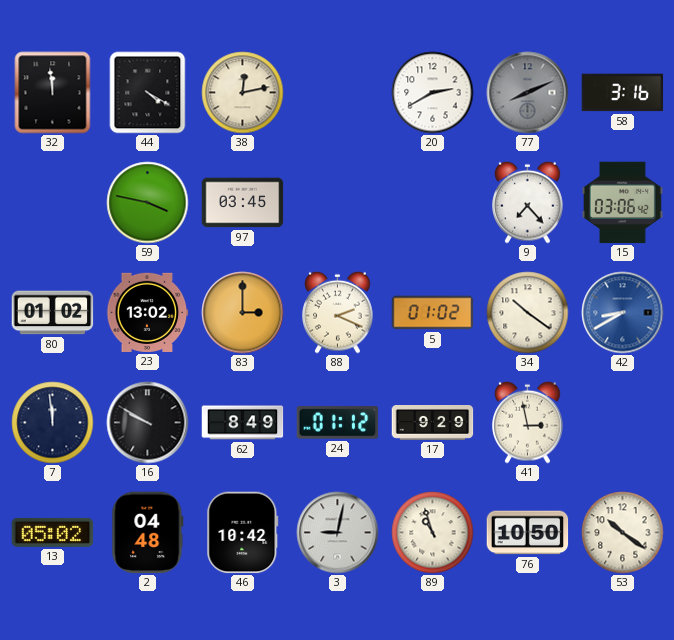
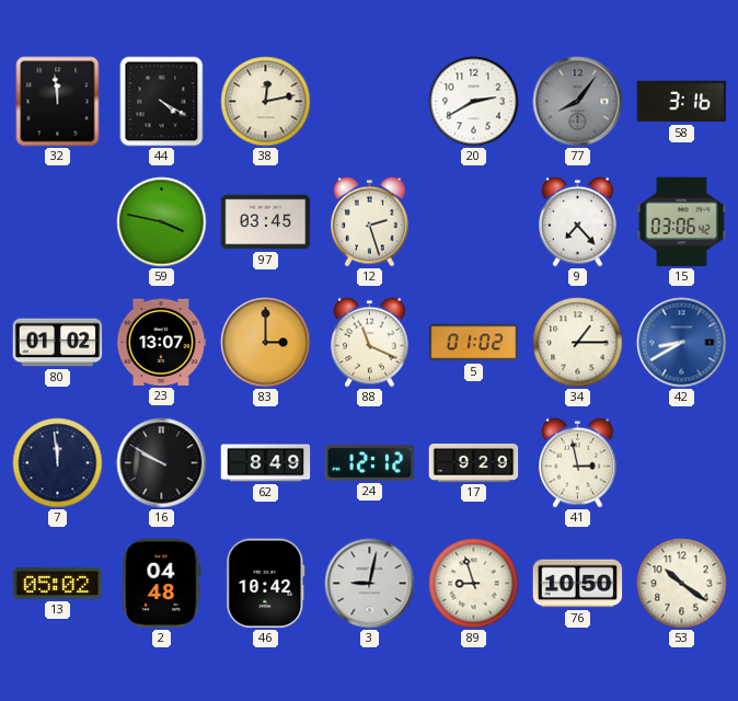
77: 8:11 -> 8:06 (578, 102)
12: none -> 2:27 (370, 221)
23: 13:02 -> 13:07 (161, 342)
88: 2:19 -> 11:19 (370, 342)
34: 10:21 -> 1:15 (578, 343)
24: 01:12 -> 12:12 (370, 463)
89: 10:57 -> 8:57 (474, 584)
